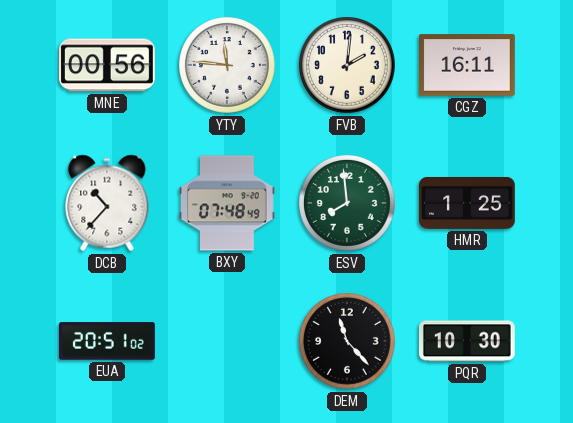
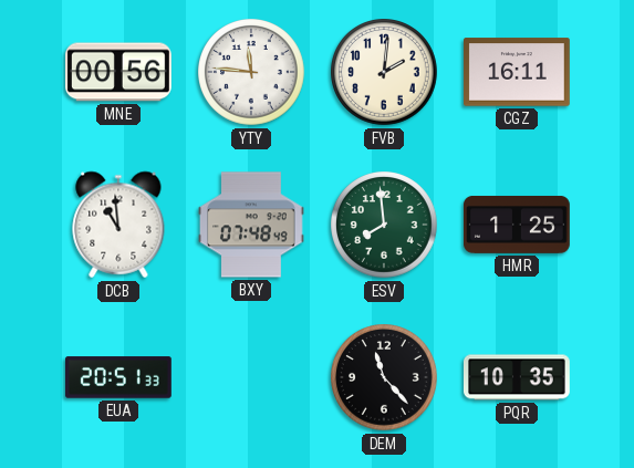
DCB: 10:37 -> 10:59 (118, 225)
EUA: 20:51:02 -> 20:51:33 (119, 377)
PQR: 10:30 -> 10:35 (518, 377)
